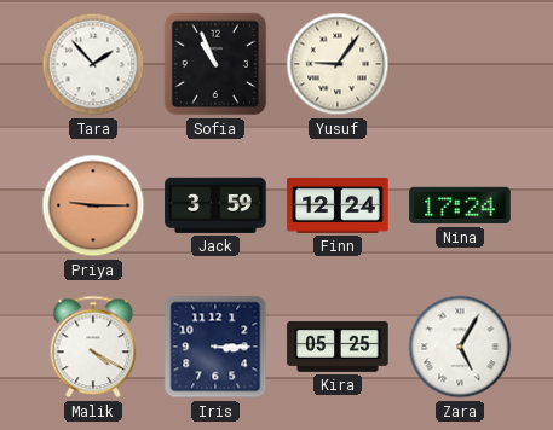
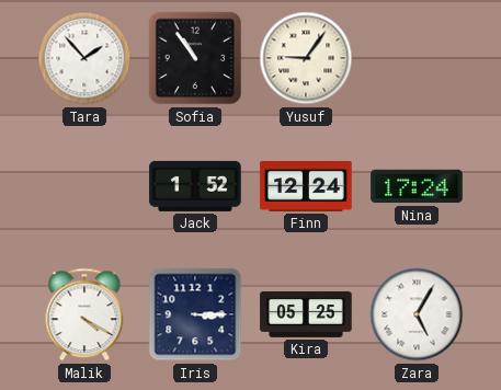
Sofia: 10:56 -> 10:54 (195, 58)
Priya: 9:15 -> none (93, 205)
Jack: 3:59 -> 1:52 (195, 186)
